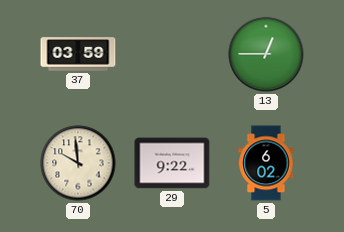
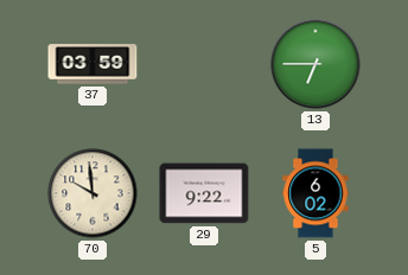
13: 12:45 -> 6:45 (315, 64)
